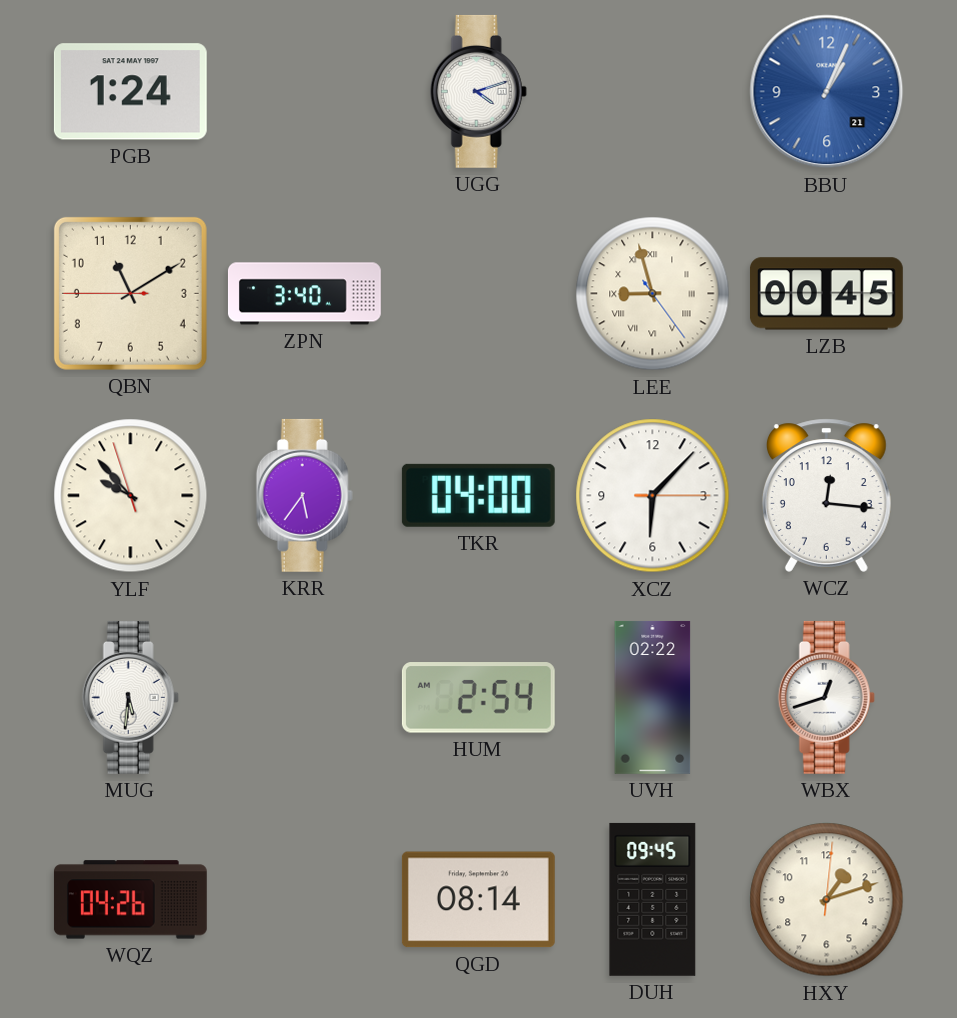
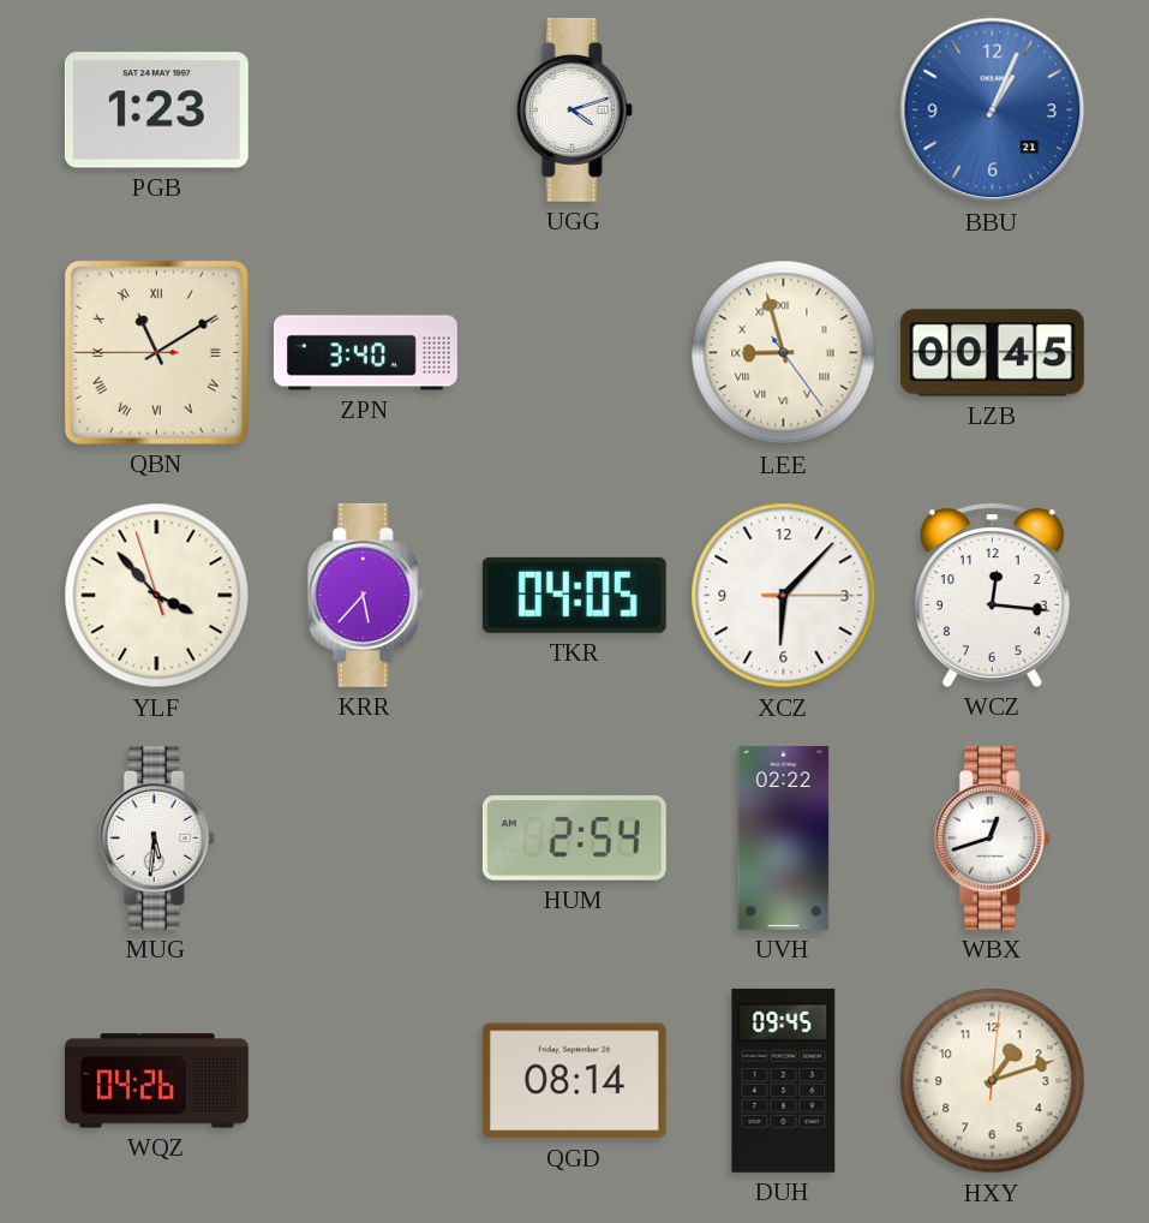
PGB: 1:24 -> 1:23 (156, 111)
QBN numerals: Arabic -> Roman (156, 352)
YLF: 9:52 -> 3:52 (157, 596)
KRR: 5:36 -> 5:37 (365, 595)
TKR: 04:00 -> 04:05 (574, 595)
